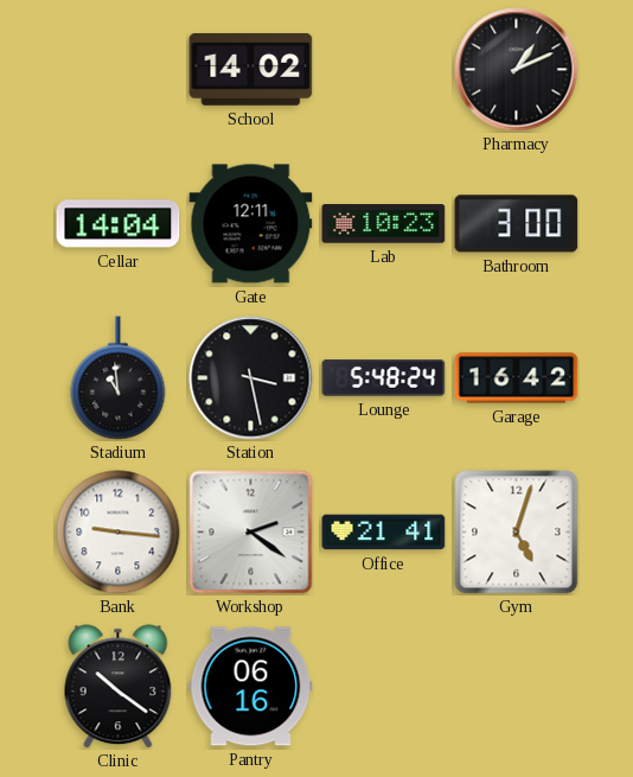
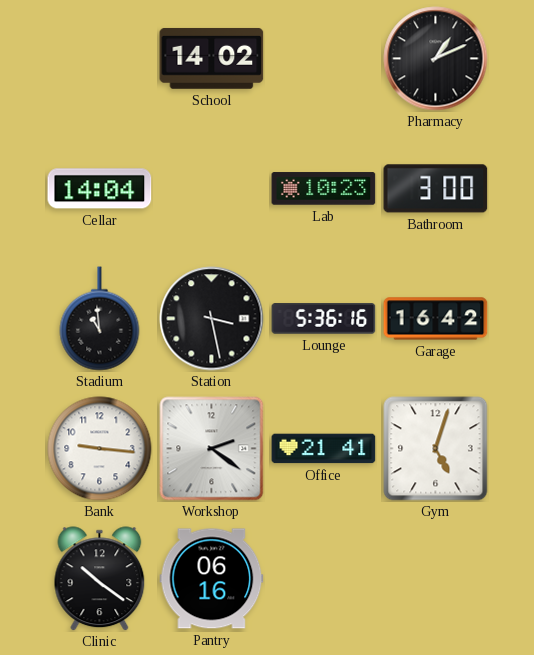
Gate: 12:11 -> none (251, 224)
Lounge: 5:48 -> 5:36 (324, 319)
